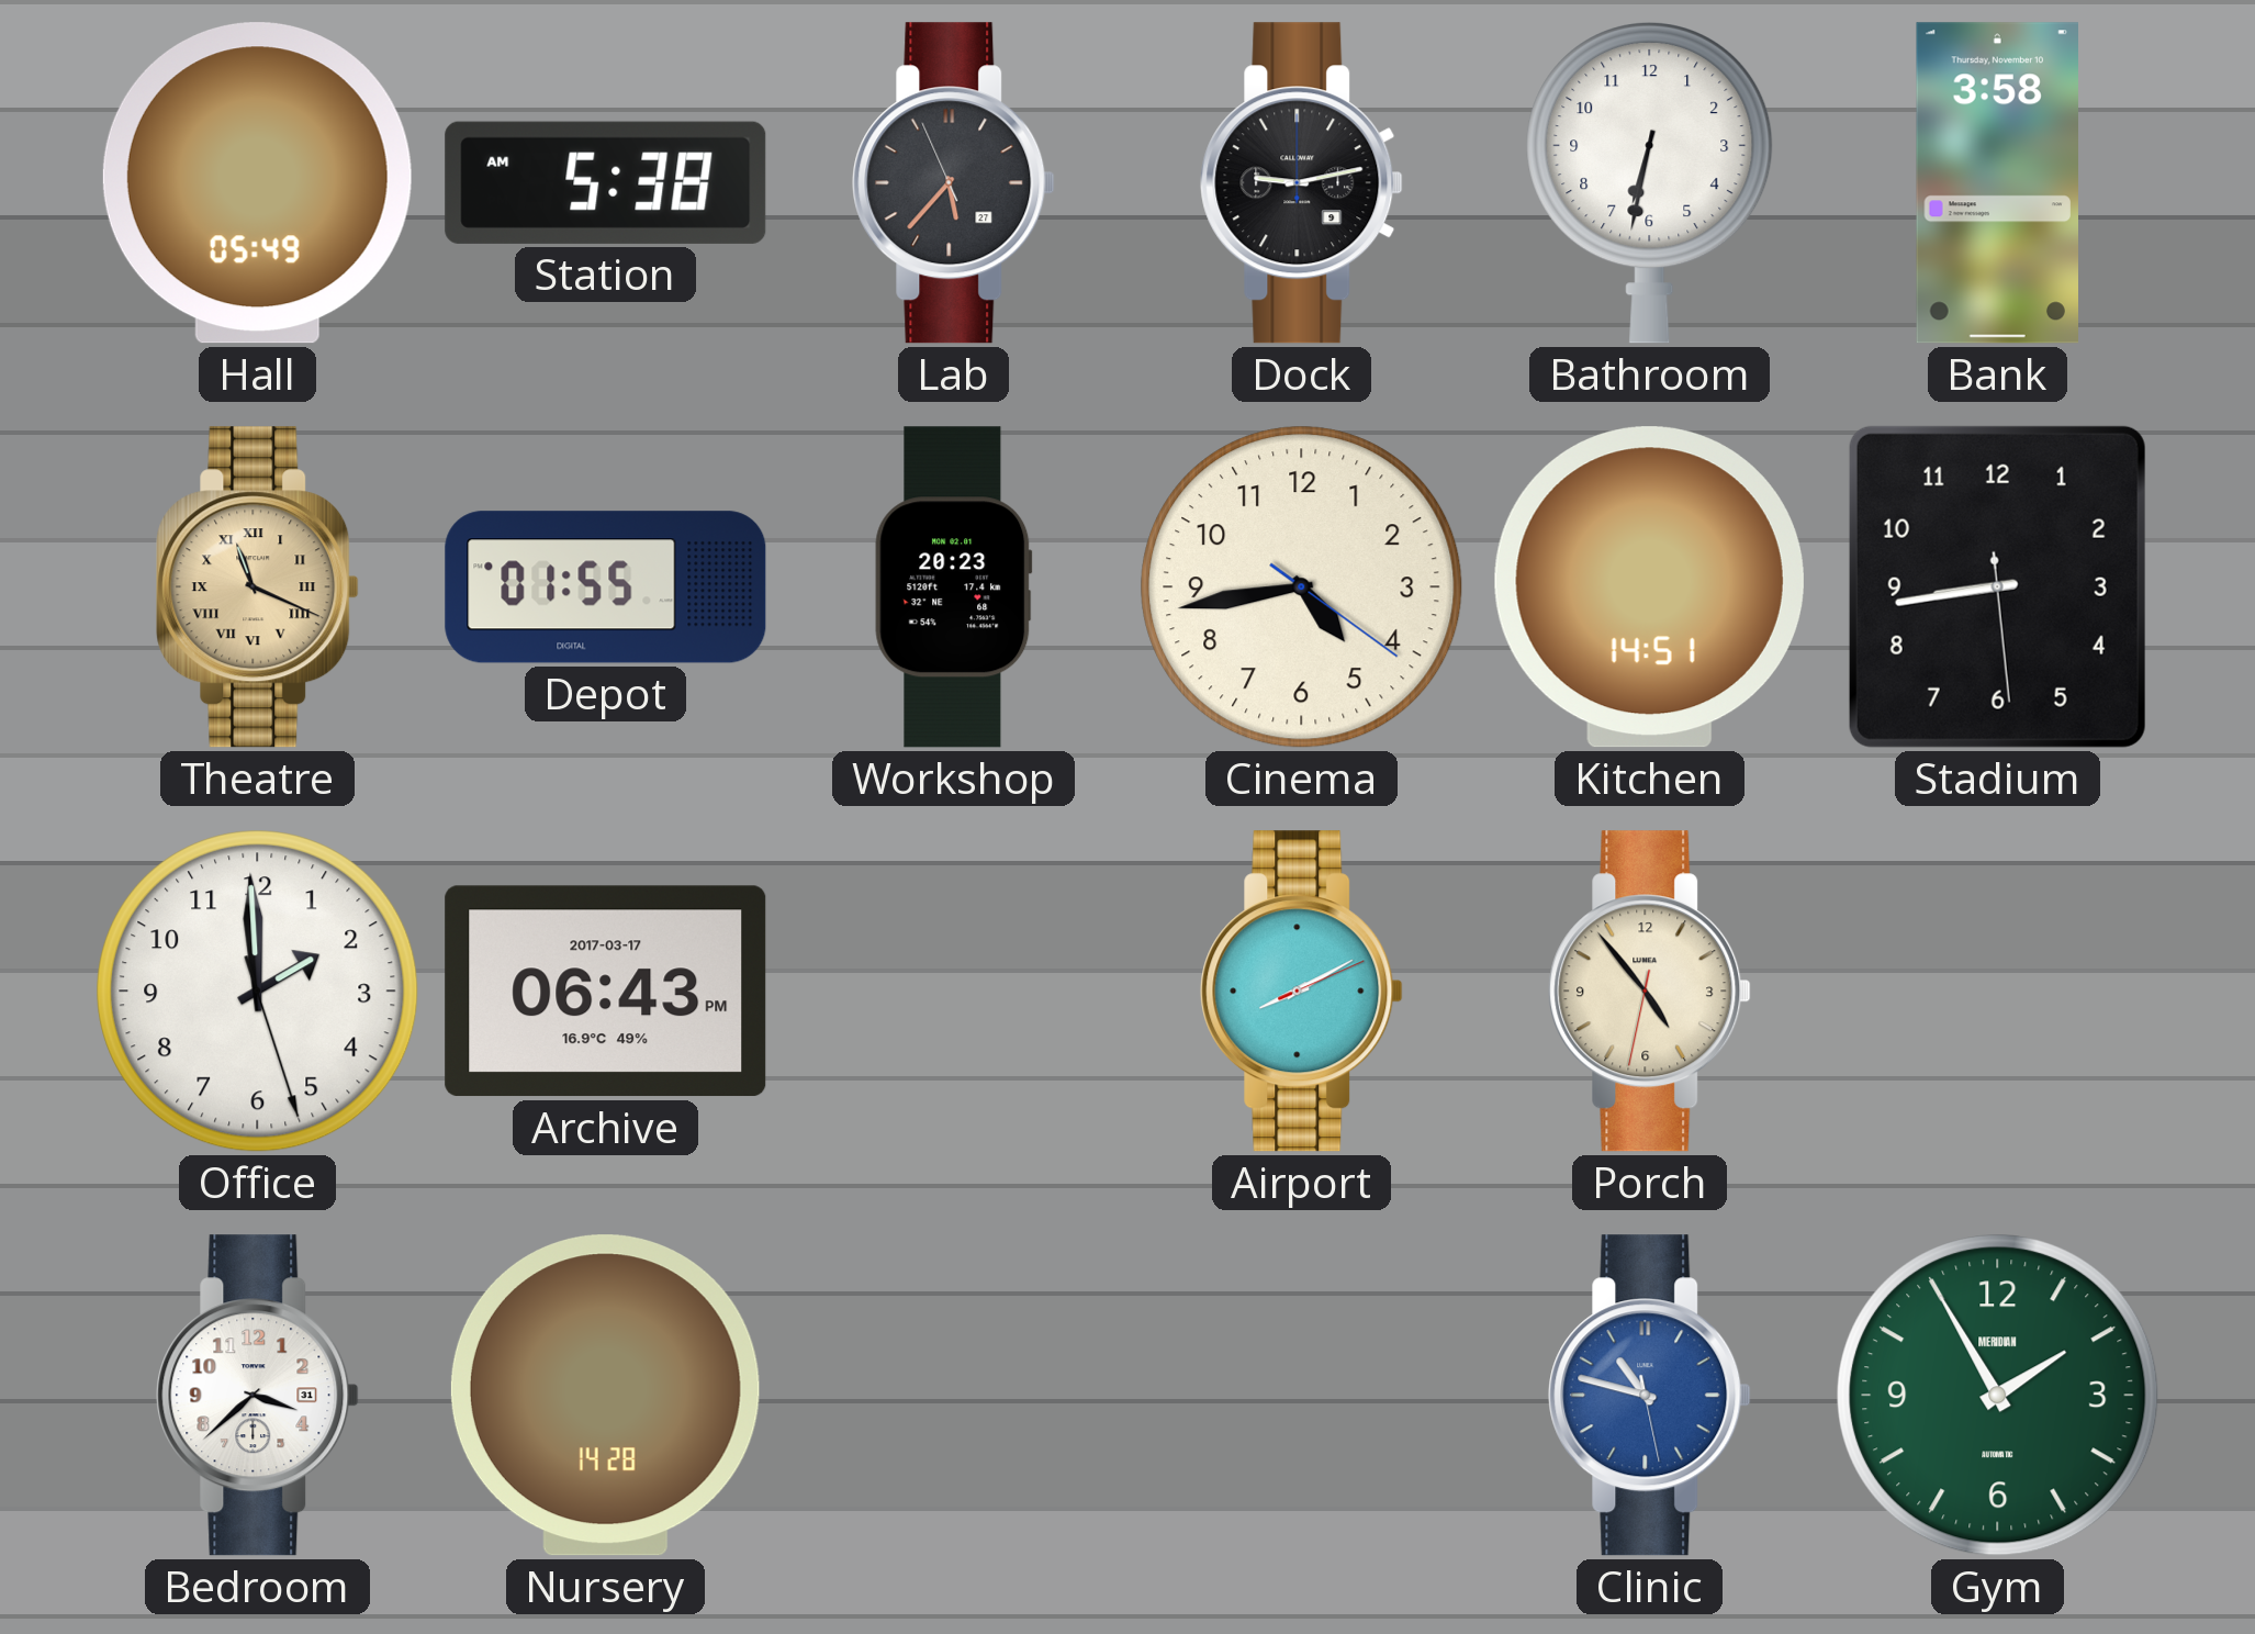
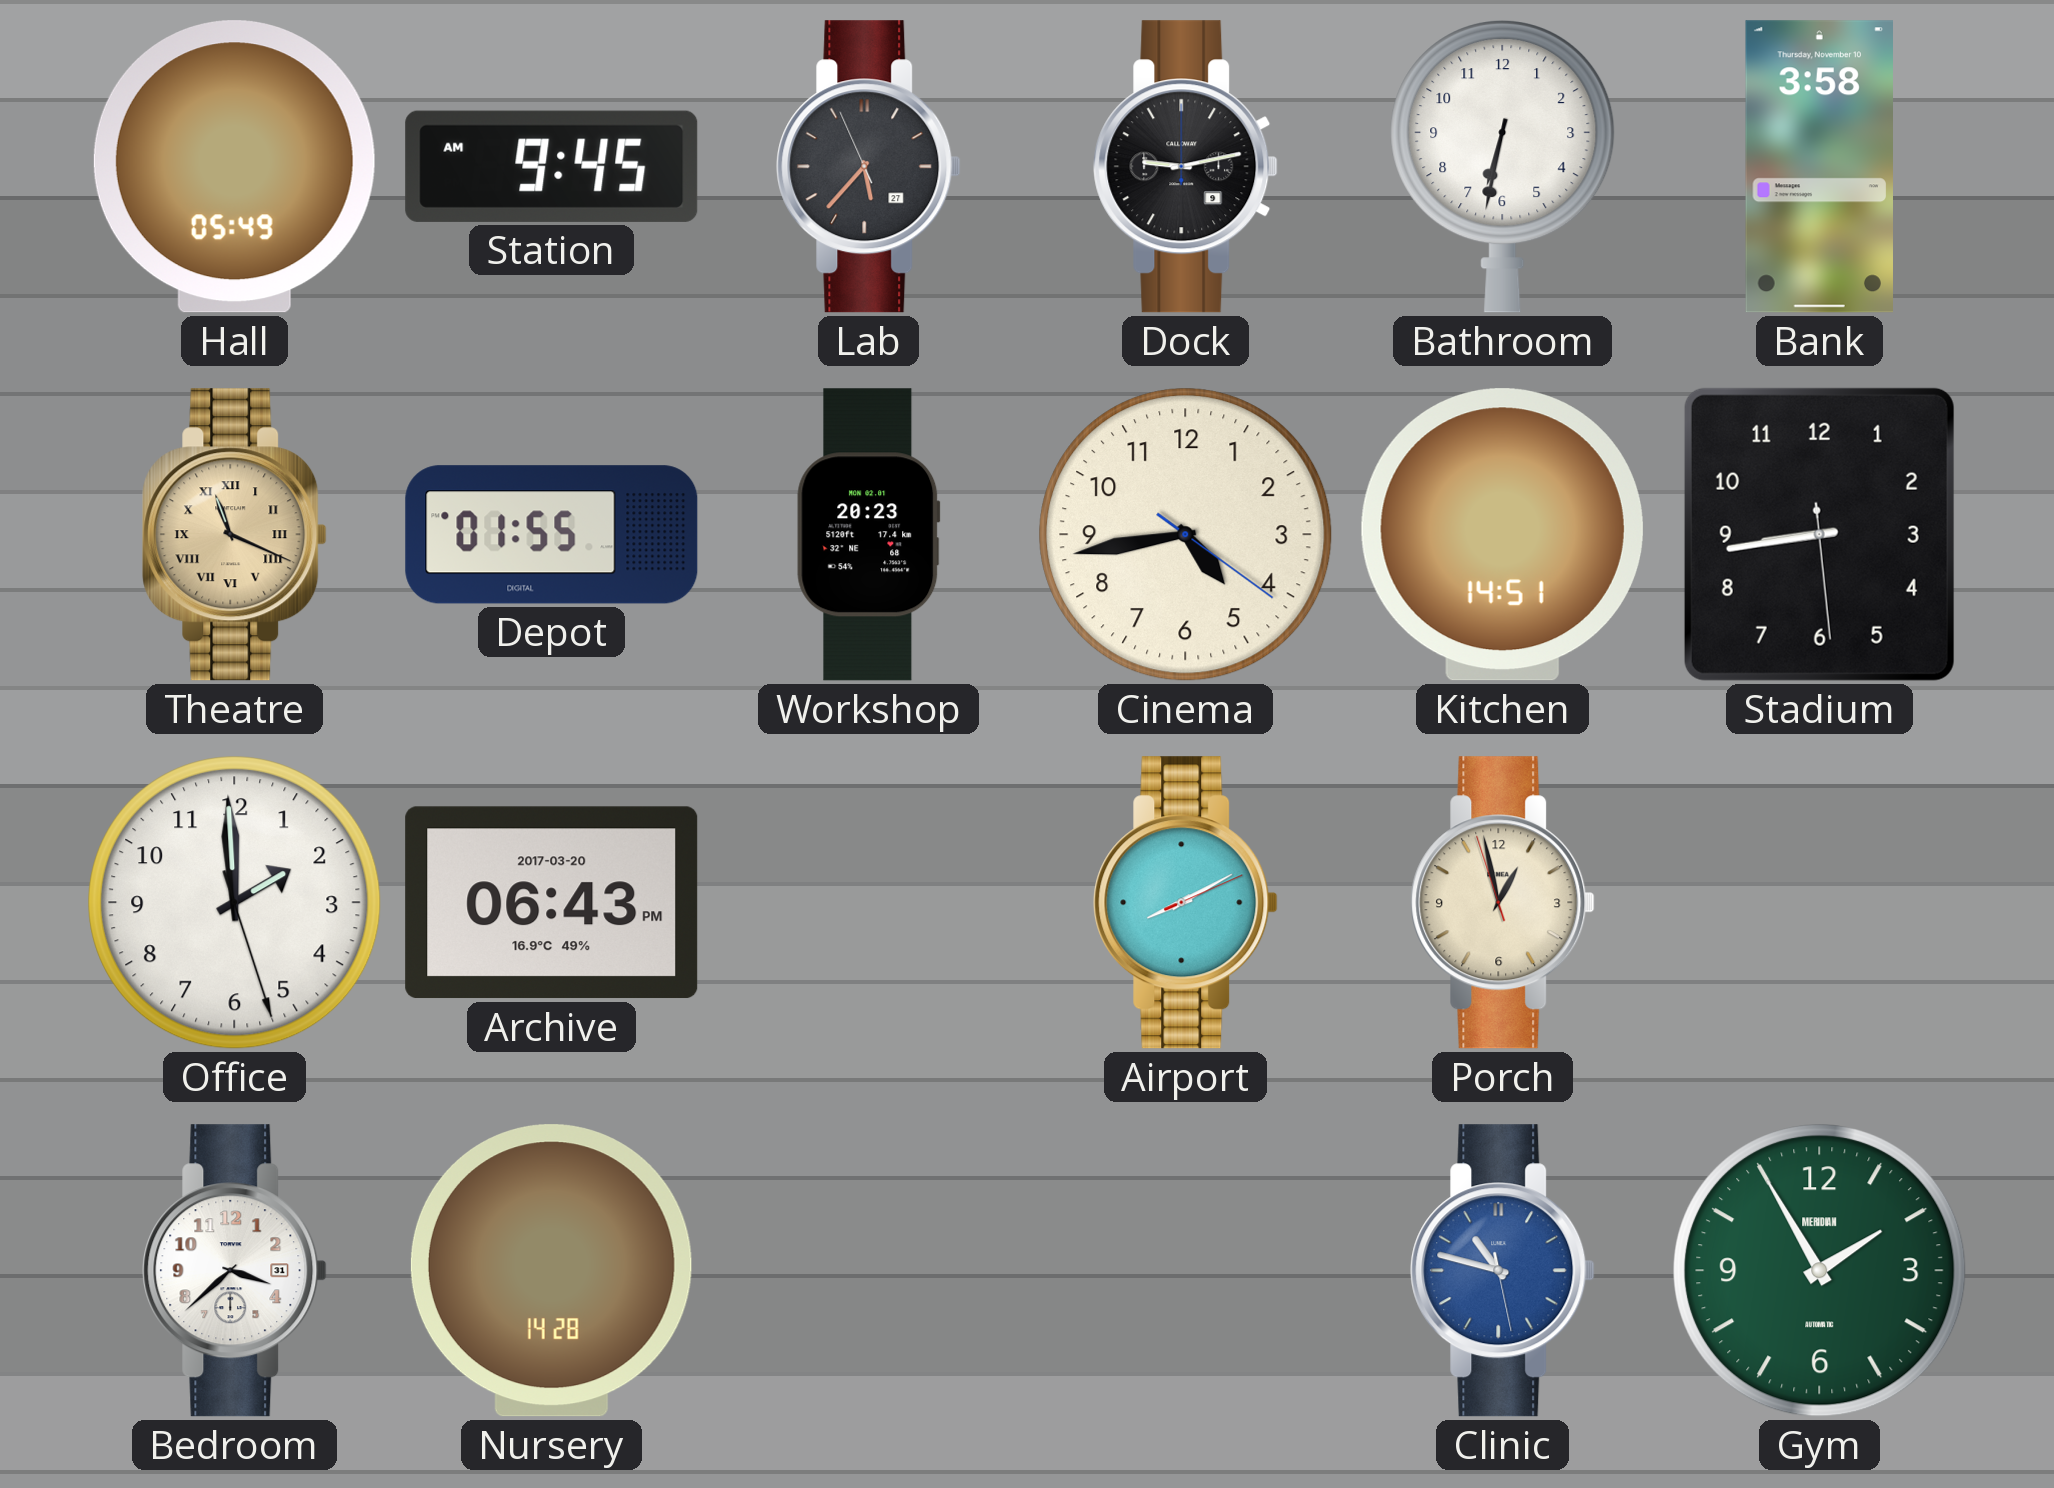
Station: 5:38 -> 9:45 (552, 166)
Archive date: 2017-03-17 -> 2017-03-20 (552, 903)
Porch: 4:53 -> 12:57 (1503, 903)
